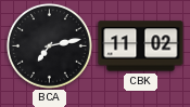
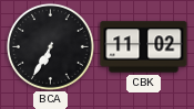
BCA: 7:13 -> 6:35 (50, 46)
